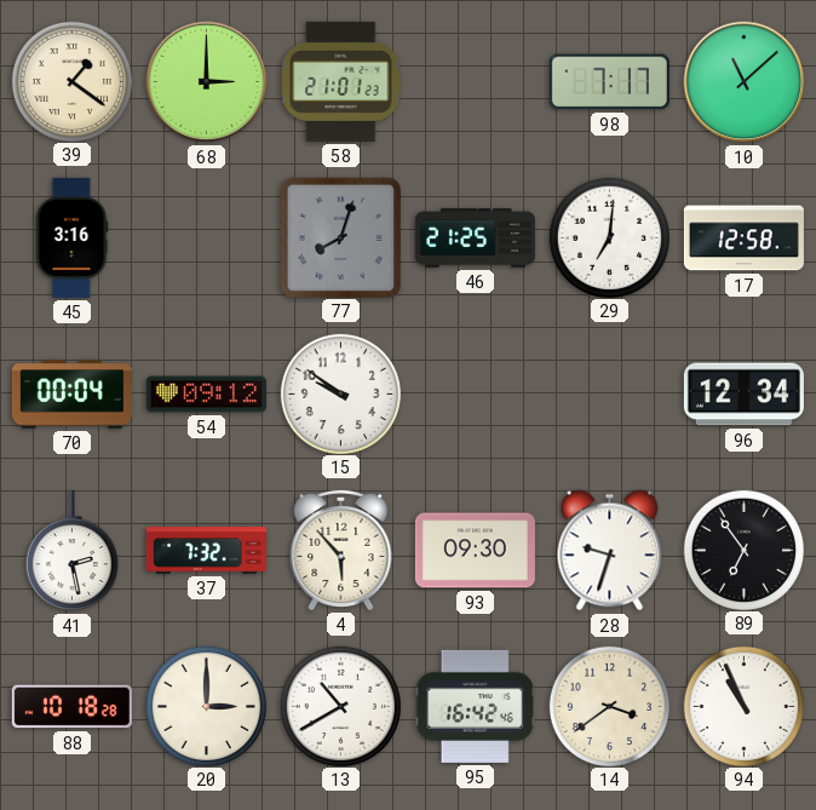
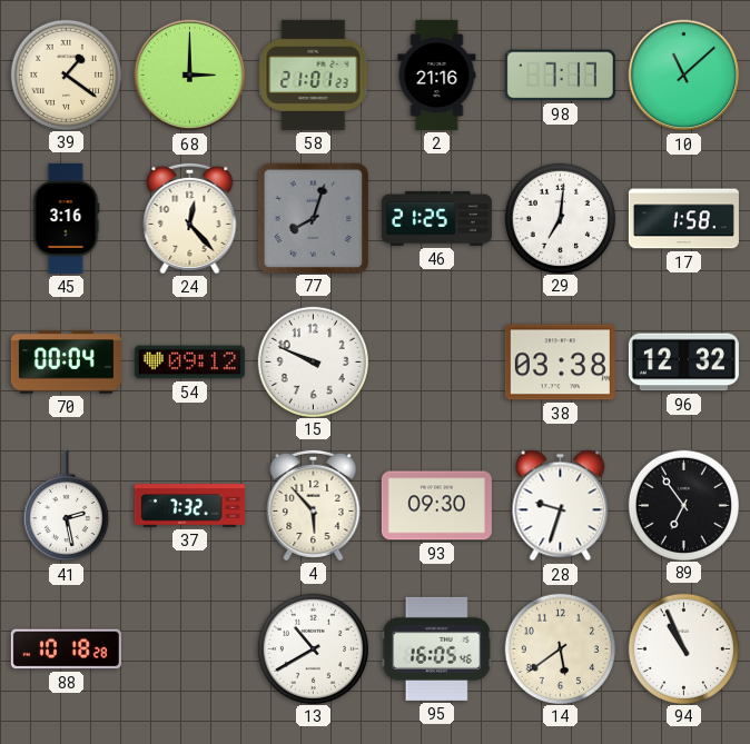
2: none -> 21:16 (437, 75)
24: none -> 12:23 (190, 218)
17: 12:58 -> 1:58 (683, 219)
15: 9:51 -> 9:49 (313, 361)
38: none -> 03:38 (560, 363)
96: 12:34 -> 12:32 (683, 363)
20: 3:00 -> none (206, 706)
95: 16:42 -> 16:05 (436, 648)
14: 3:39 -> 5:39 (560, 648)
